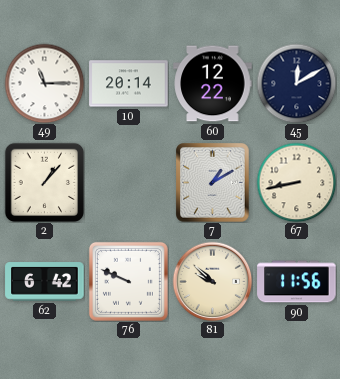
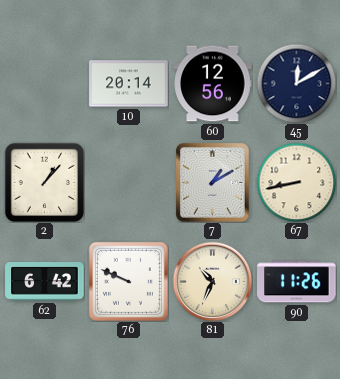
49: 11:15 -> none (44, 83)
60: 12:22 -> 12:56 (213, 84)
81: 9:52 -> 10:34 (212, 281)
90: 11:56 -> 11:26 (297, 282)
